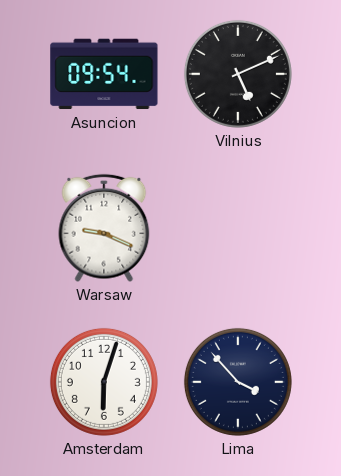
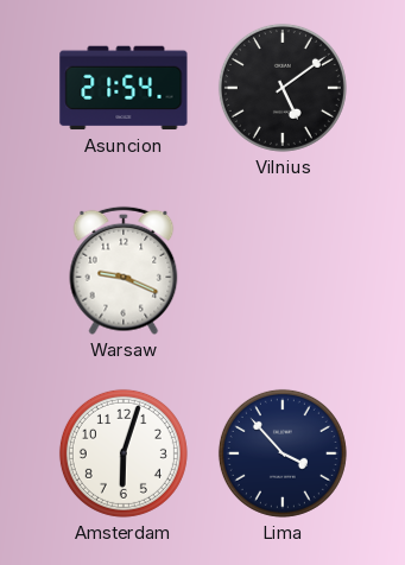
Asuncion: 09:54 -> 21:54 (124, 88)
Vilnius: 5:11 -> 5:09 (283, 88)
